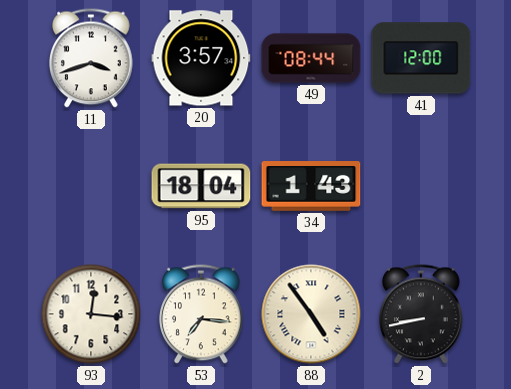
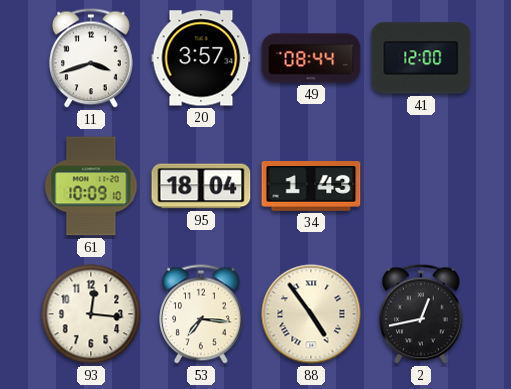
61: none -> 10:09 (91, 186)
2: 8:43 -> 12:43 (422, 314)
